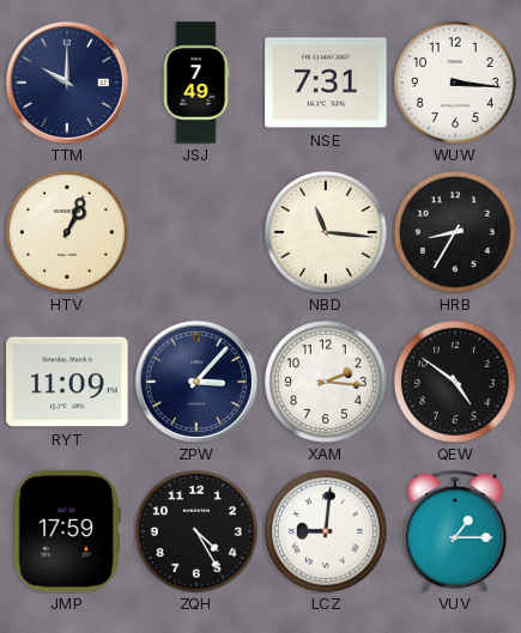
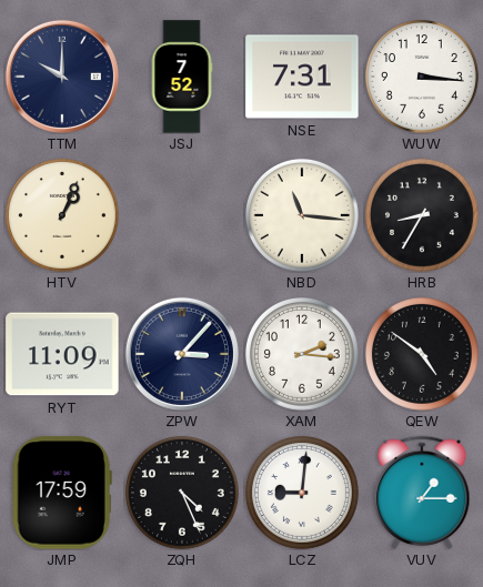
JSJ: 7:49 -> 7:52 (182, 77)
ZQH: 4:25 -> 4:26 (182, 493)
